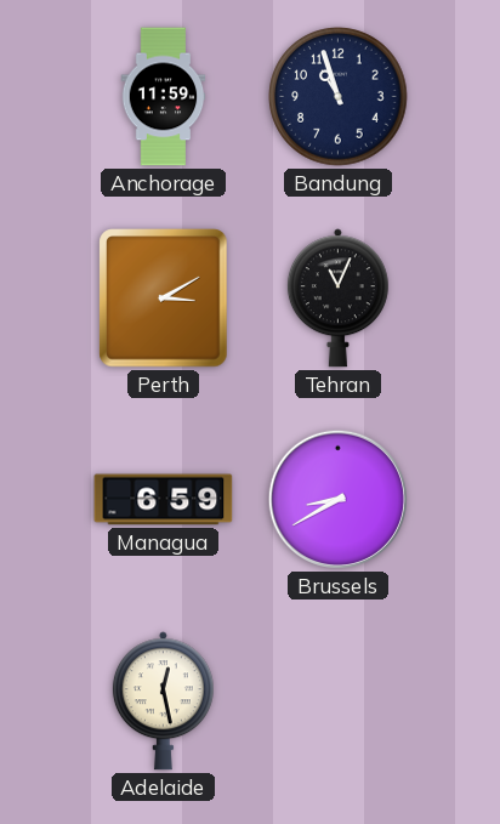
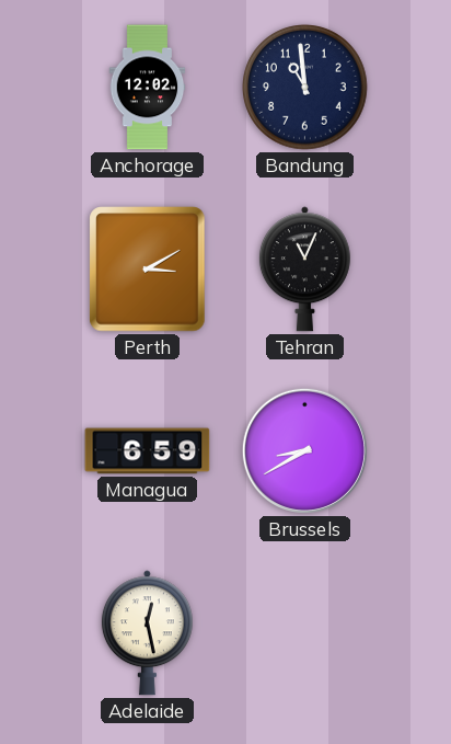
Anchorage: 11:59 -> 12:02 (148, 88)
Bandung: 10:57 -> 10:59 (305, 88)
